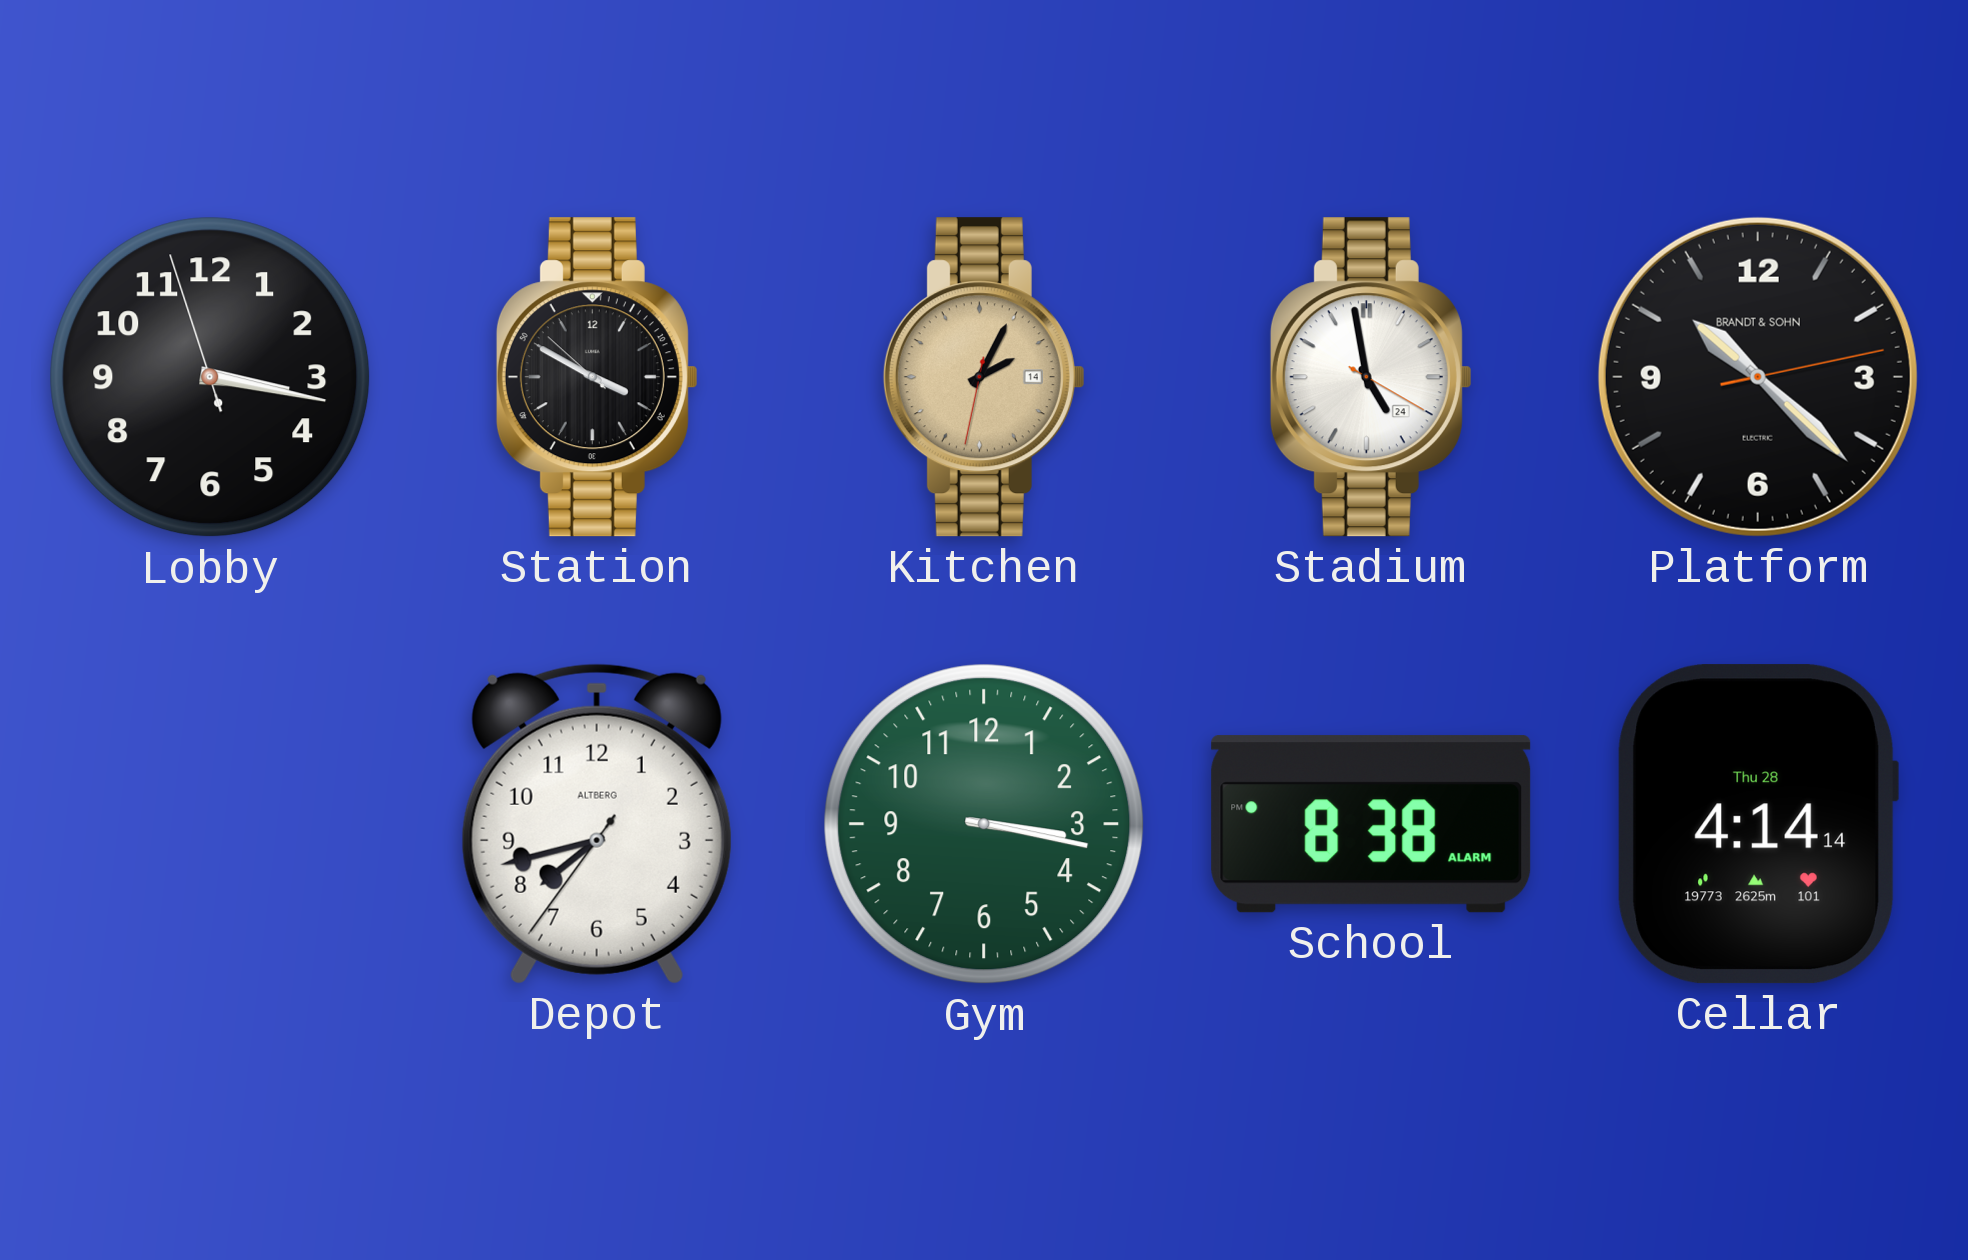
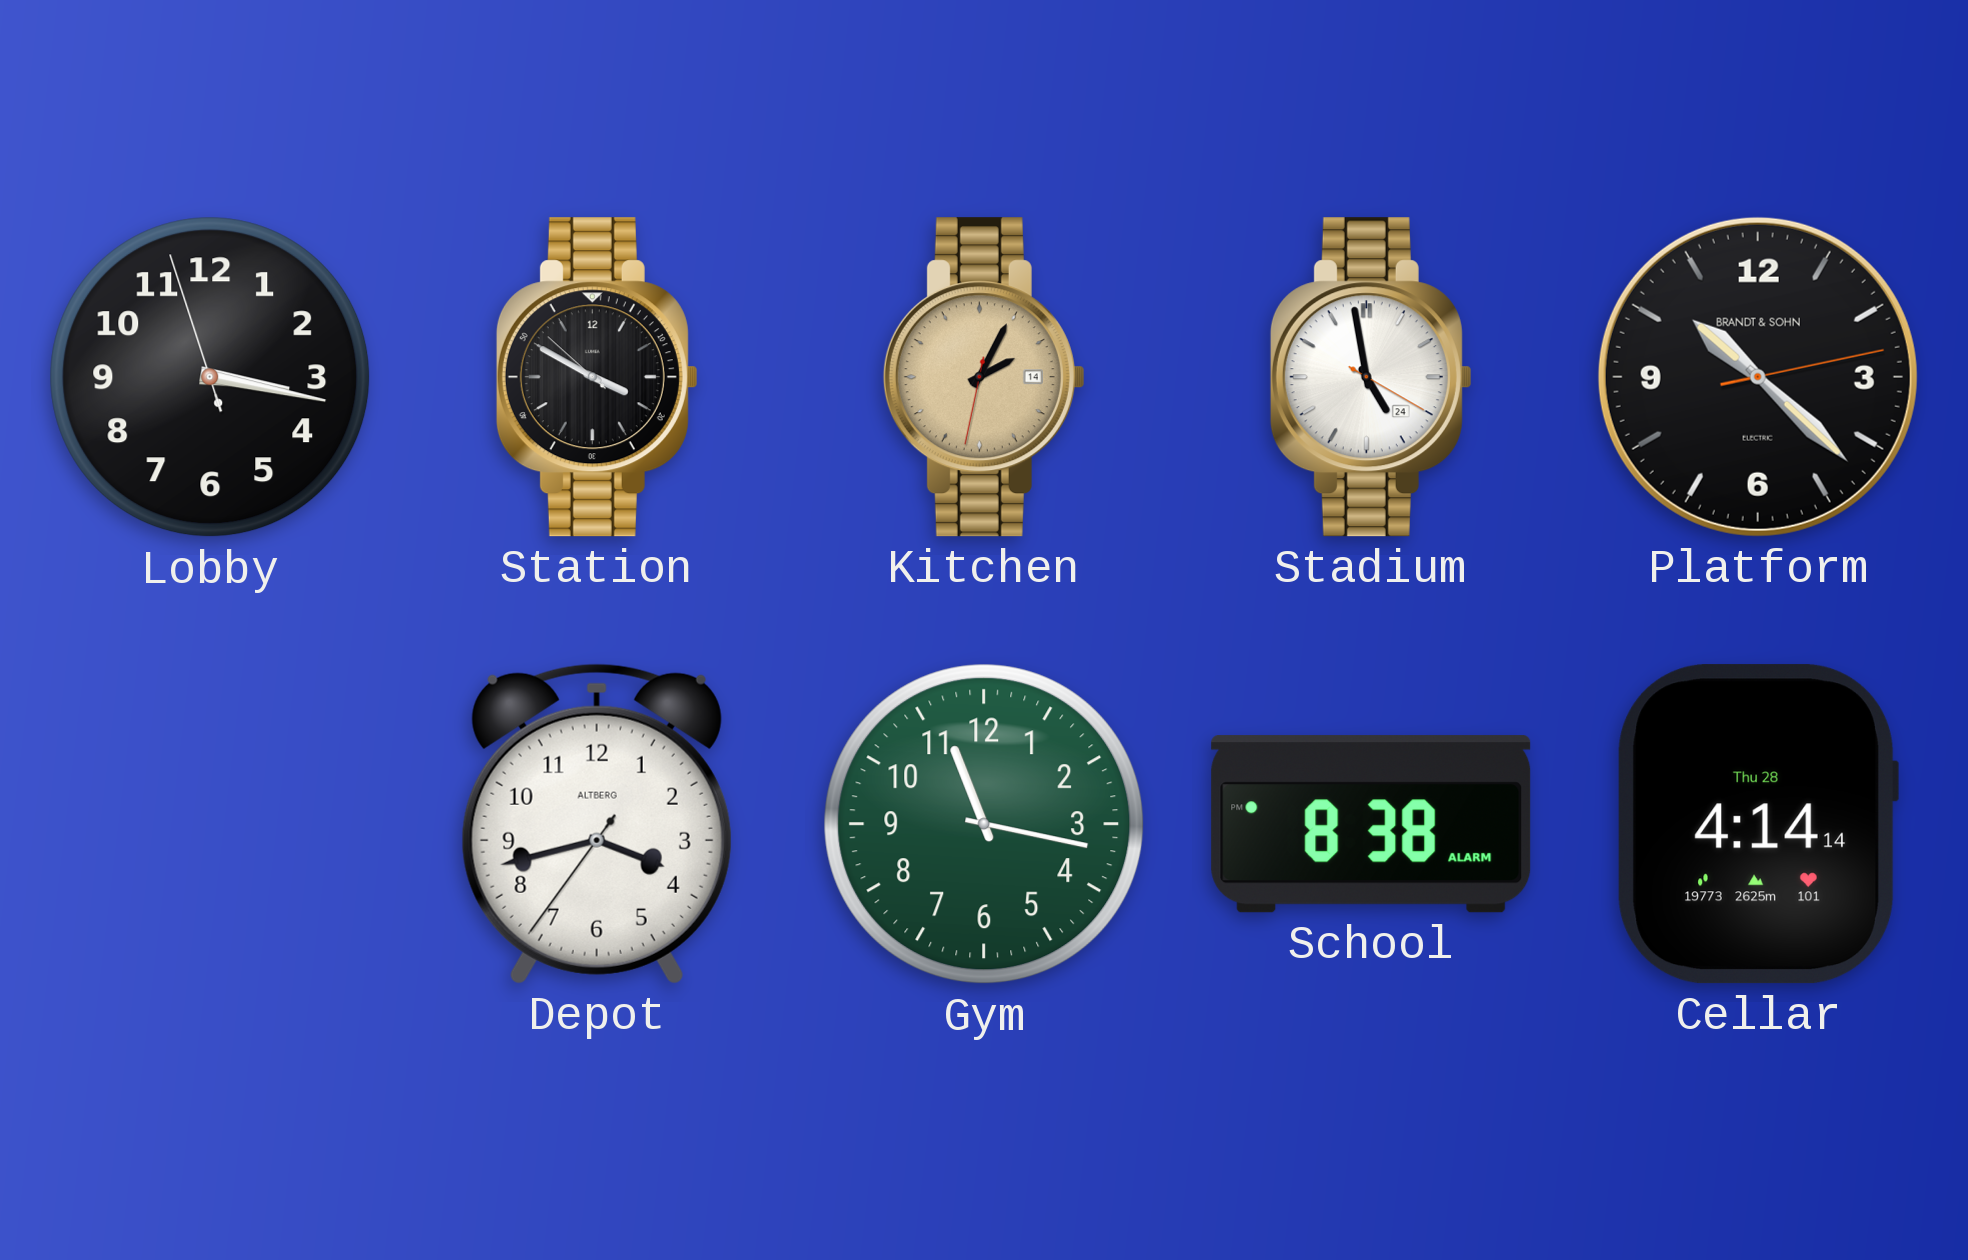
Depot: 7:42 -> 3:42 (597, 824)
Gym: 3:17 -> 11:17 (984, 824)
